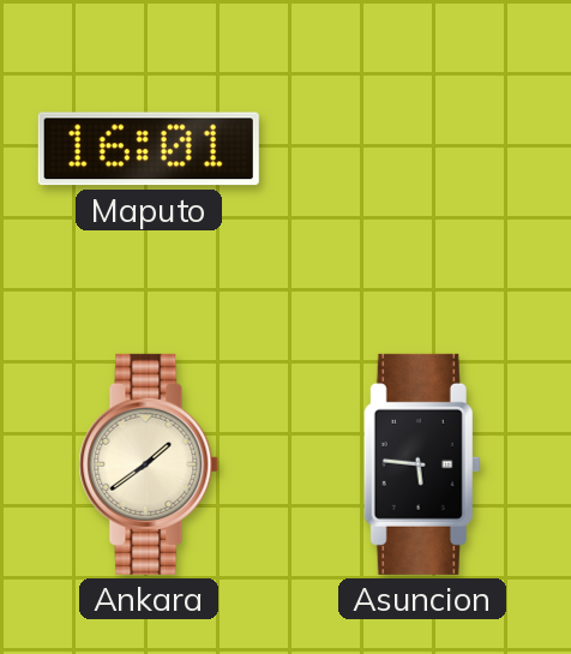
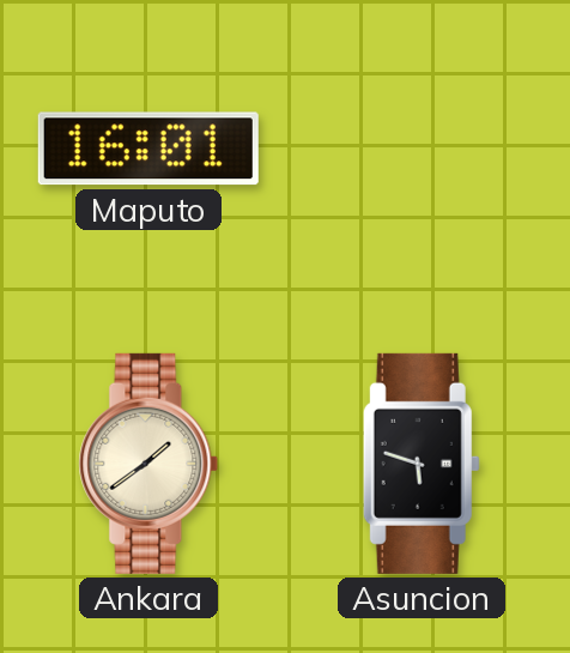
Asuncion: 5:46 -> 5:48 (422, 464)
